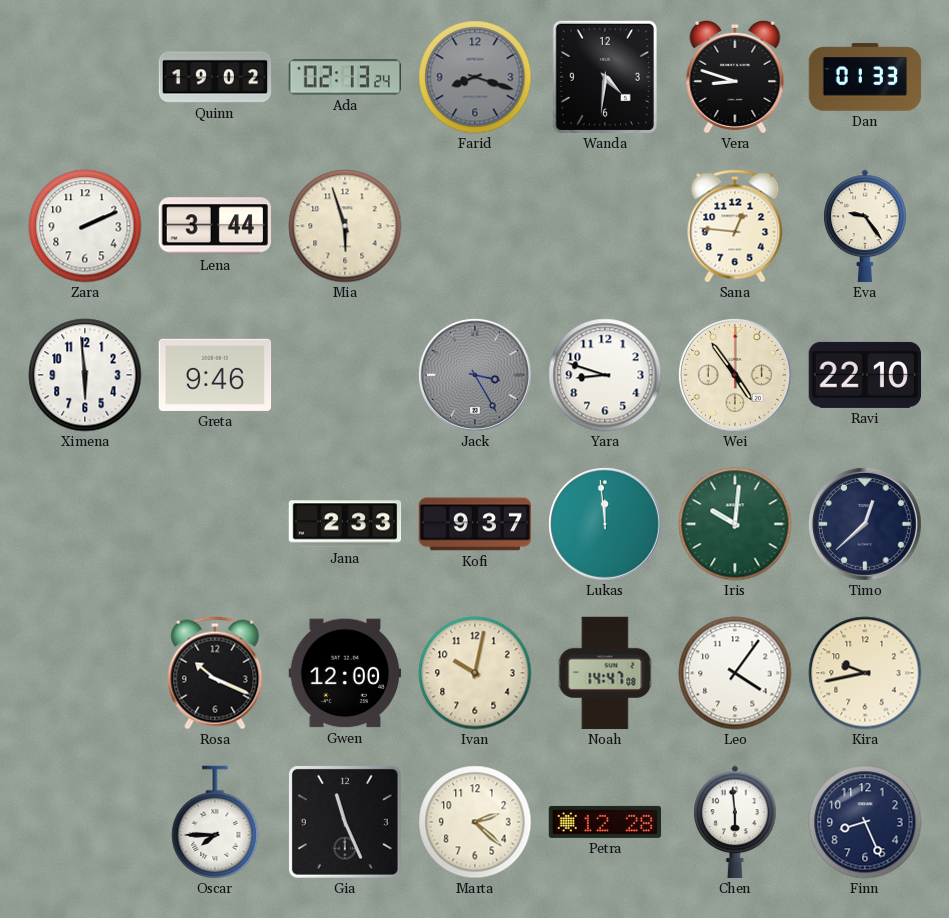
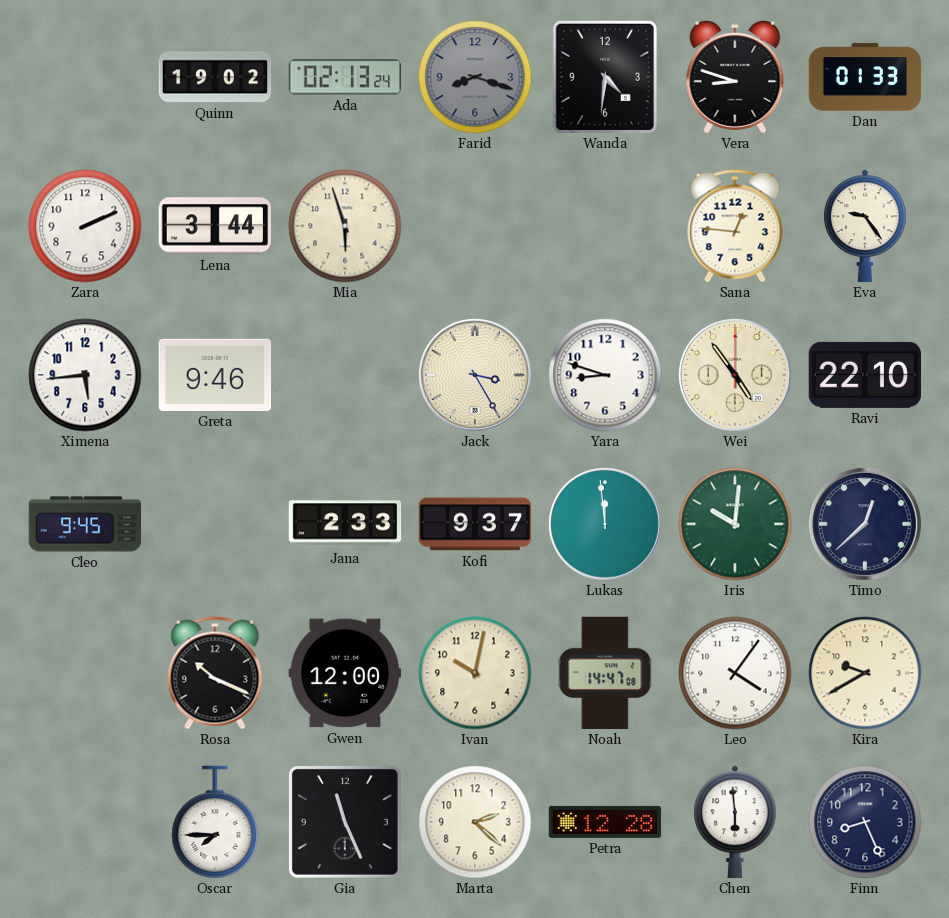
Ximena: 5:59 -> 5:44 (85, 375)
Jack dial: grey -> cream (475, 375)
Cleo: none -> 9:45 (85, 524)
Kira: 9:43 -> 9:40 (865, 673)
